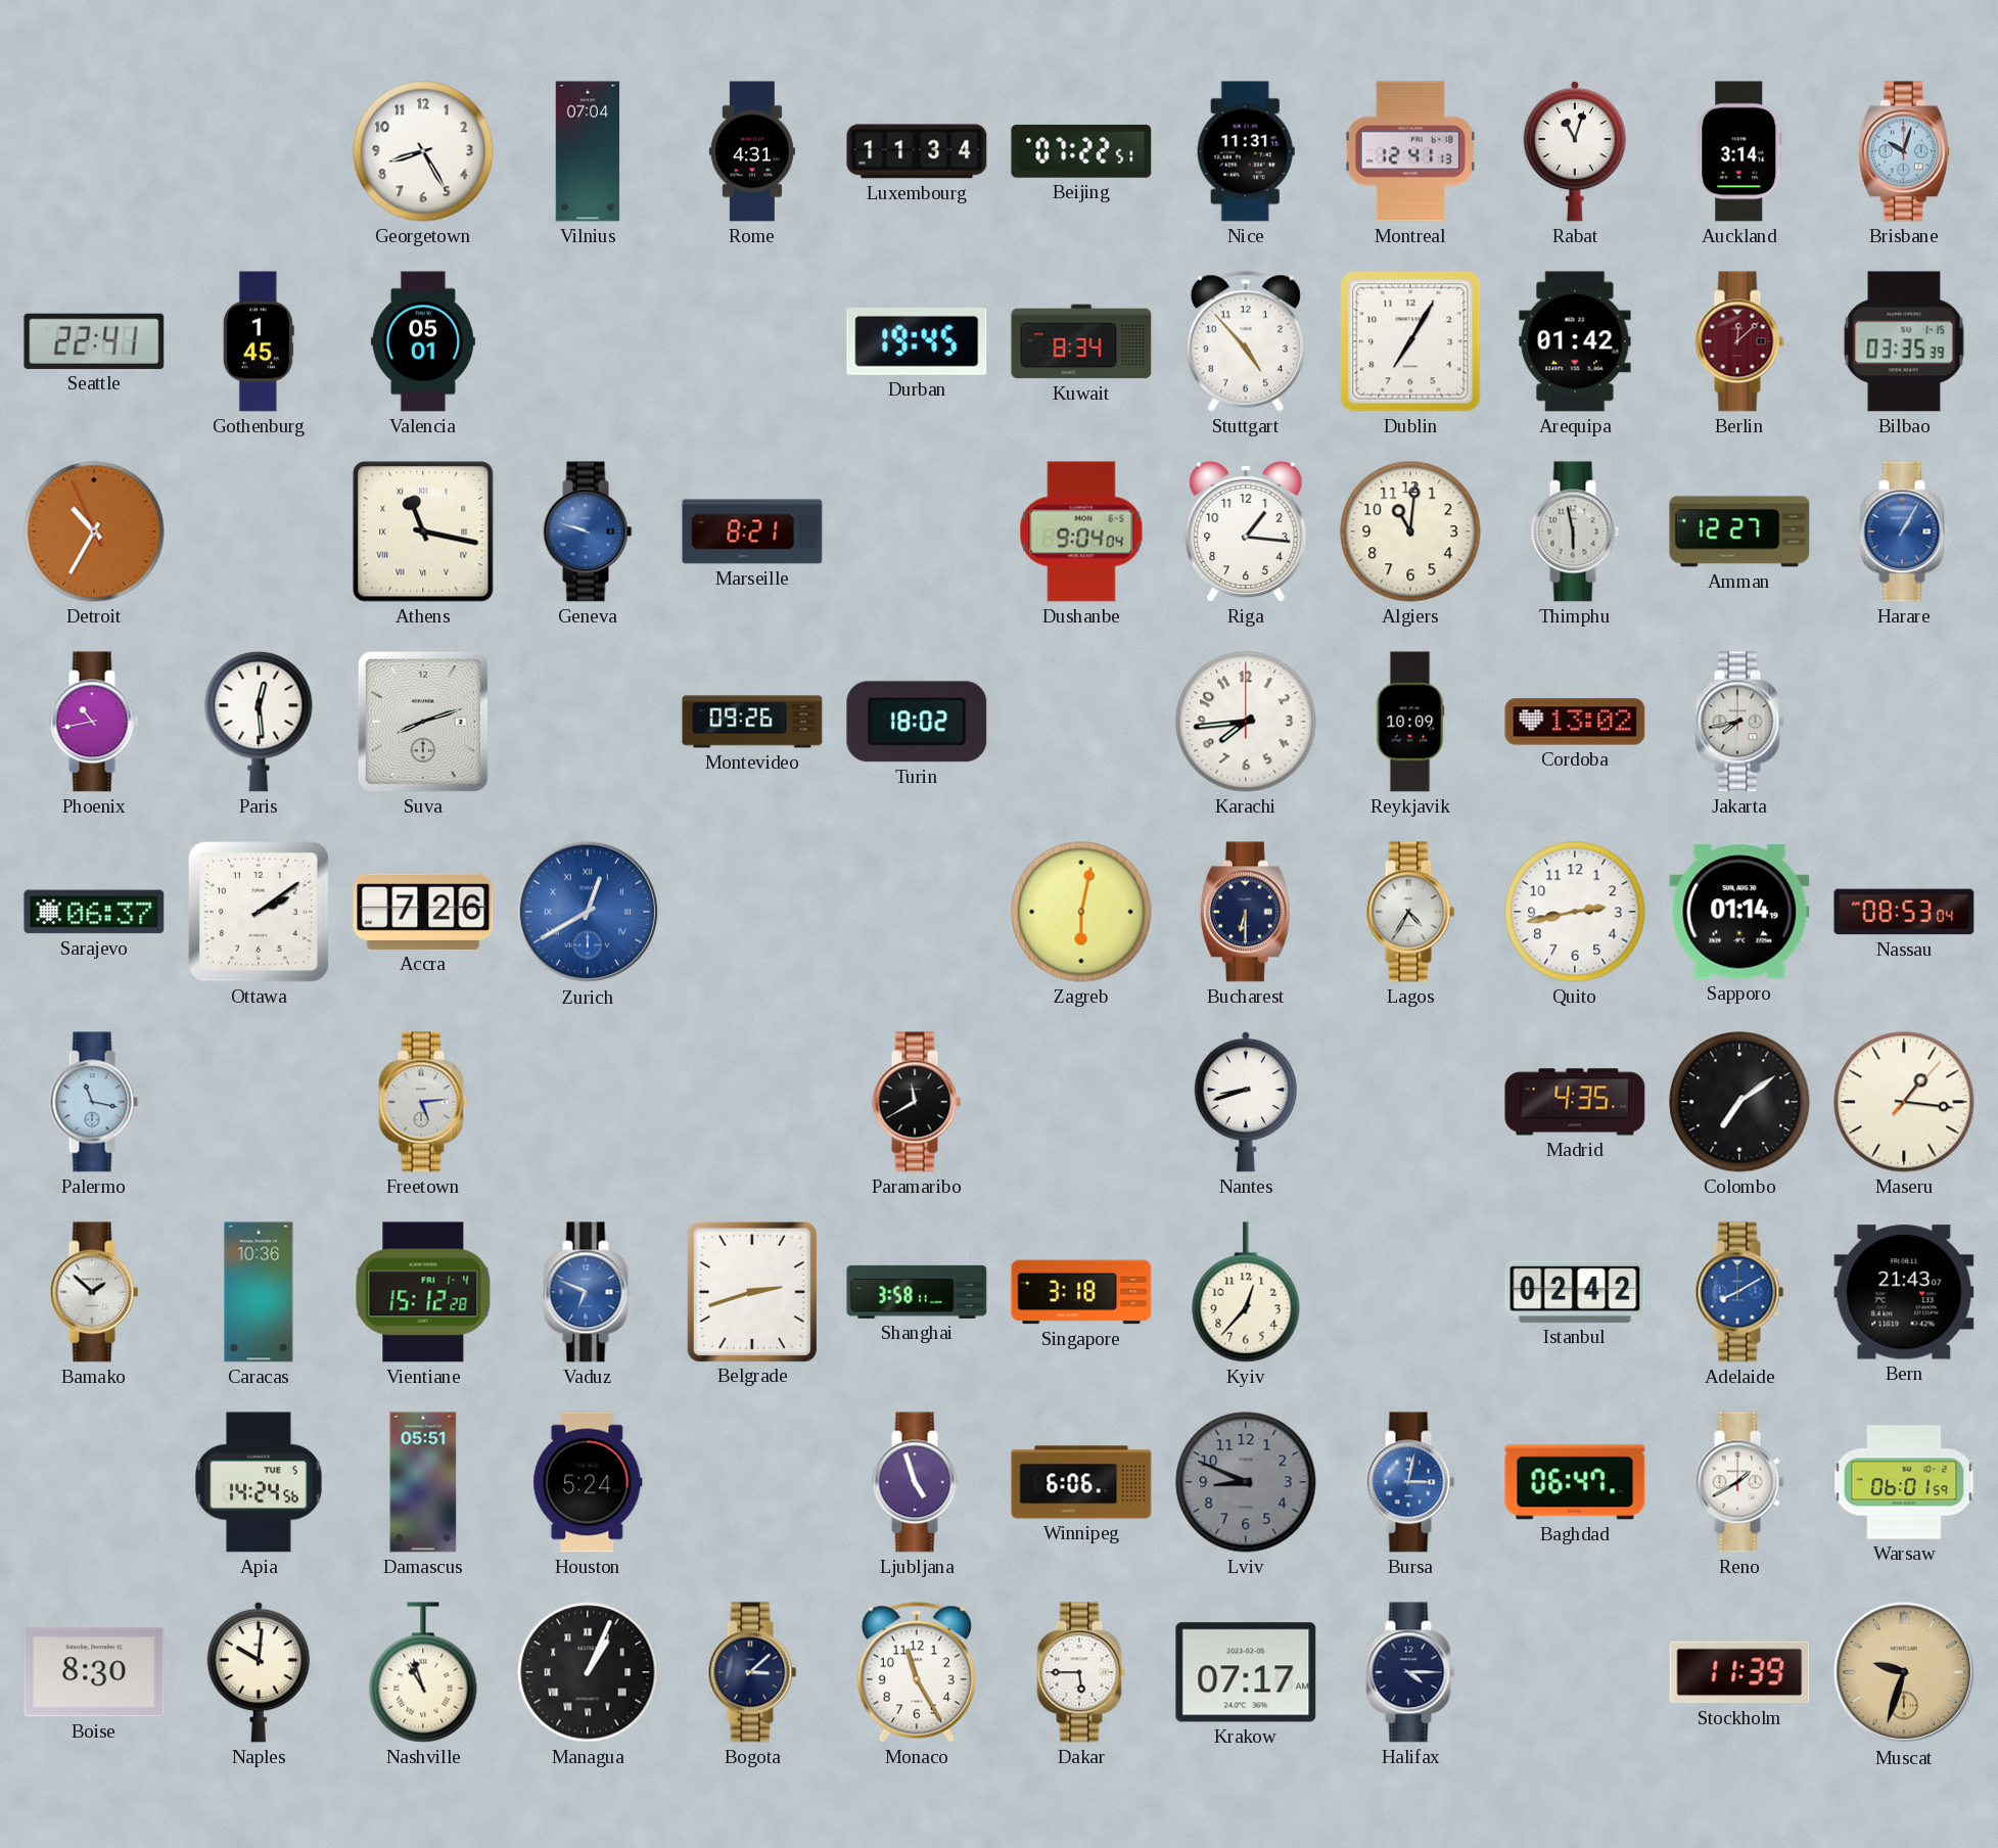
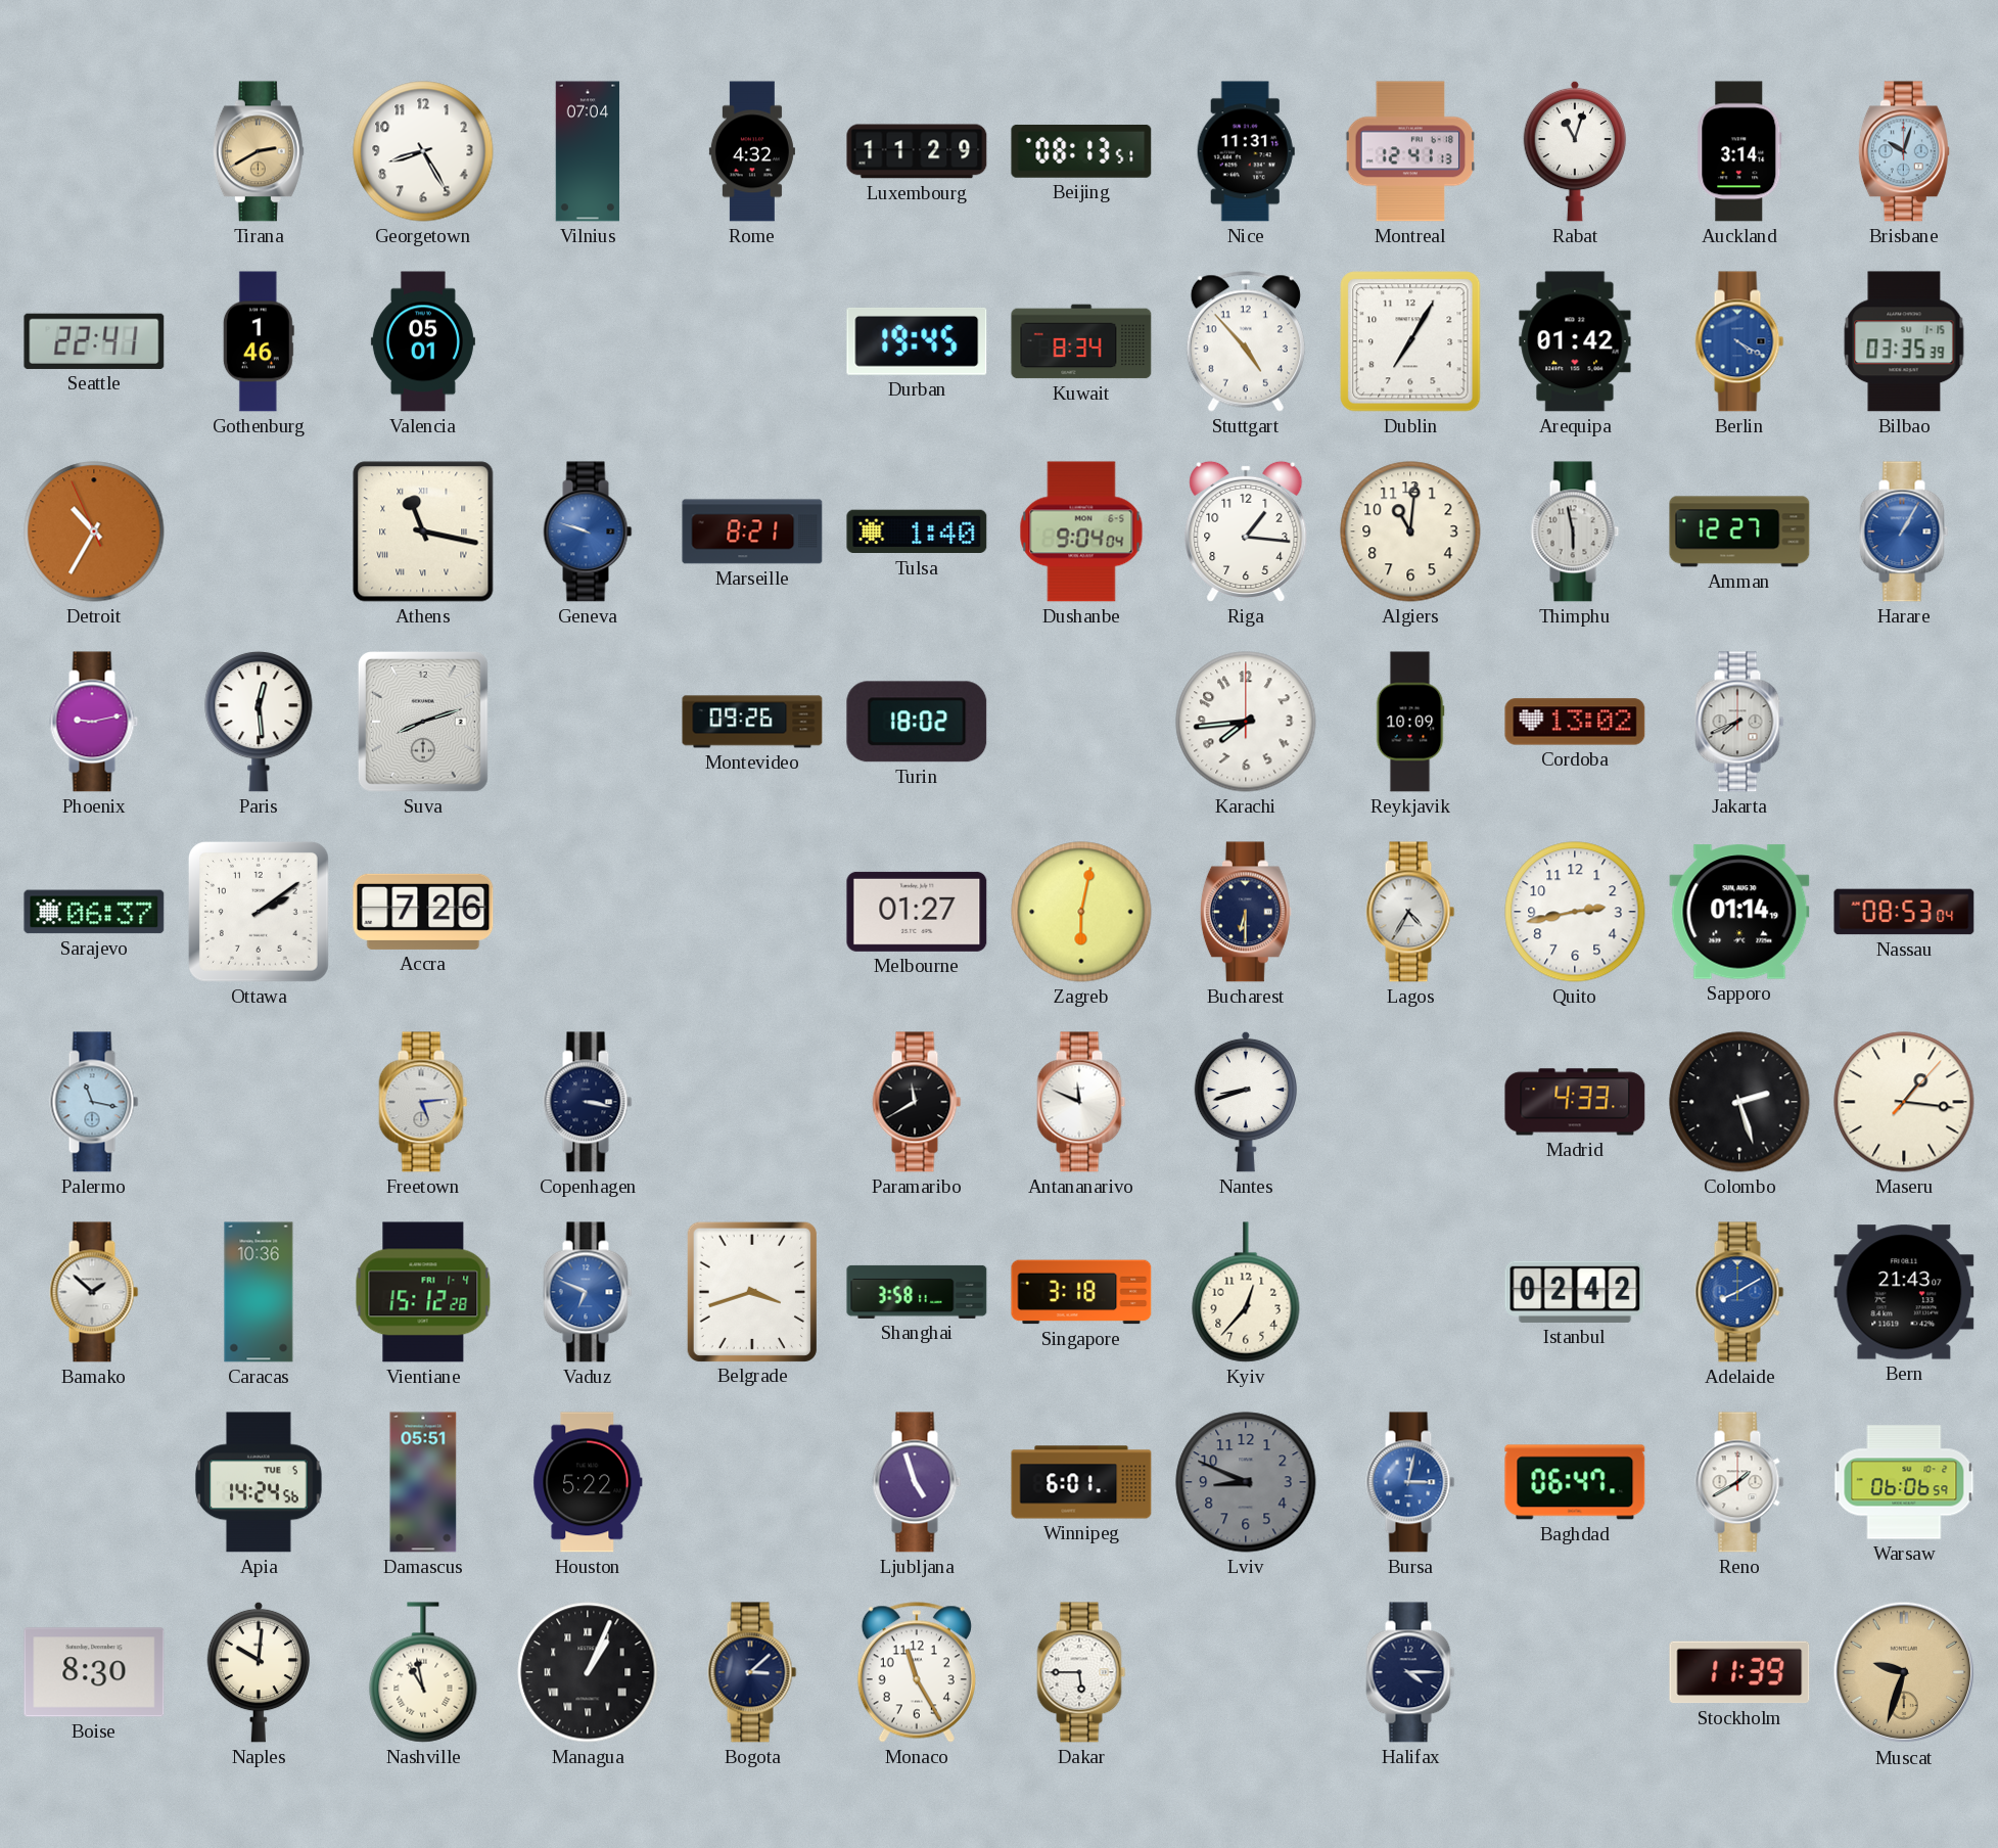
Tirana: none -> 2:40 (259, 151)
Rome: 4:31 -> 4:32 (752, 151)
Luxembourg: 11:34 -> 11:29 (917, 151)
Beijing: 07:22 -> 08:13 (1081, 151)
Gothenburg: 1:45 -> 1:46 (259, 341)
Berlin: 12:08 -> 4:20 (1739, 341)
Berlin dial: burgundy -> blue (1739, 341)
Tulsa: none -> 1:40 (917, 532)
Phoenix: 10:43 -> 9:13 (94, 722)
Jakarta: 7:43 -> 7:41 (1739, 722)
Zurich: 12:40 -> none (588, 912)
Melbourne: none -> 01:27 (917, 912)
Copenhagen: none -> 3:17 (588, 1102)
Antananarivo: none -> 11:49 (1081, 1102)
Madrid: 4:35 -> 4:33 (1575, 1102)
Colombo: 7:09 -> 2:27 (1739, 1102)
Belgrade: 2:42 -> 3:42 (752, 1291)
Houston: 5:24 -> 5:22 (588, 1482)
Winnipeg: 6:06 -> 6:01 (1081, 1482)
Warsaw: 06:01 -> 06:06 (1904, 1482)
Nashville: 10:57 -> 10:58 (423, 1672)
Krakow: 07:17 -> none (1246, 1672)
